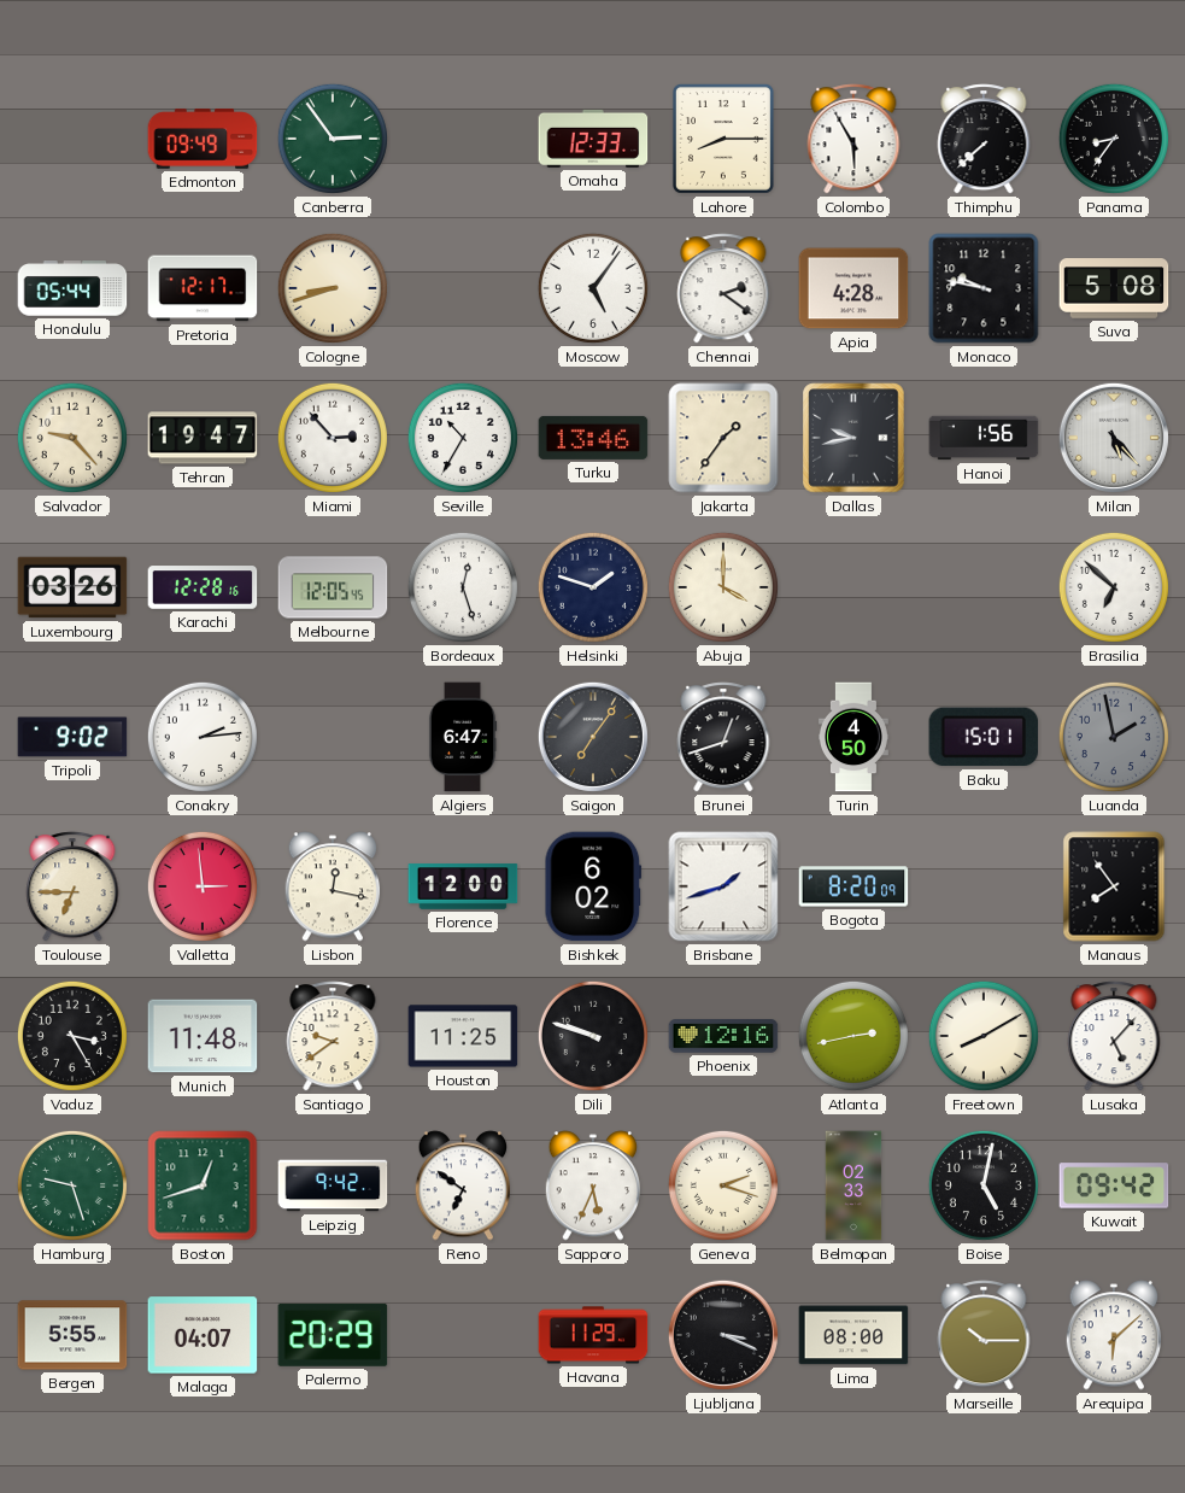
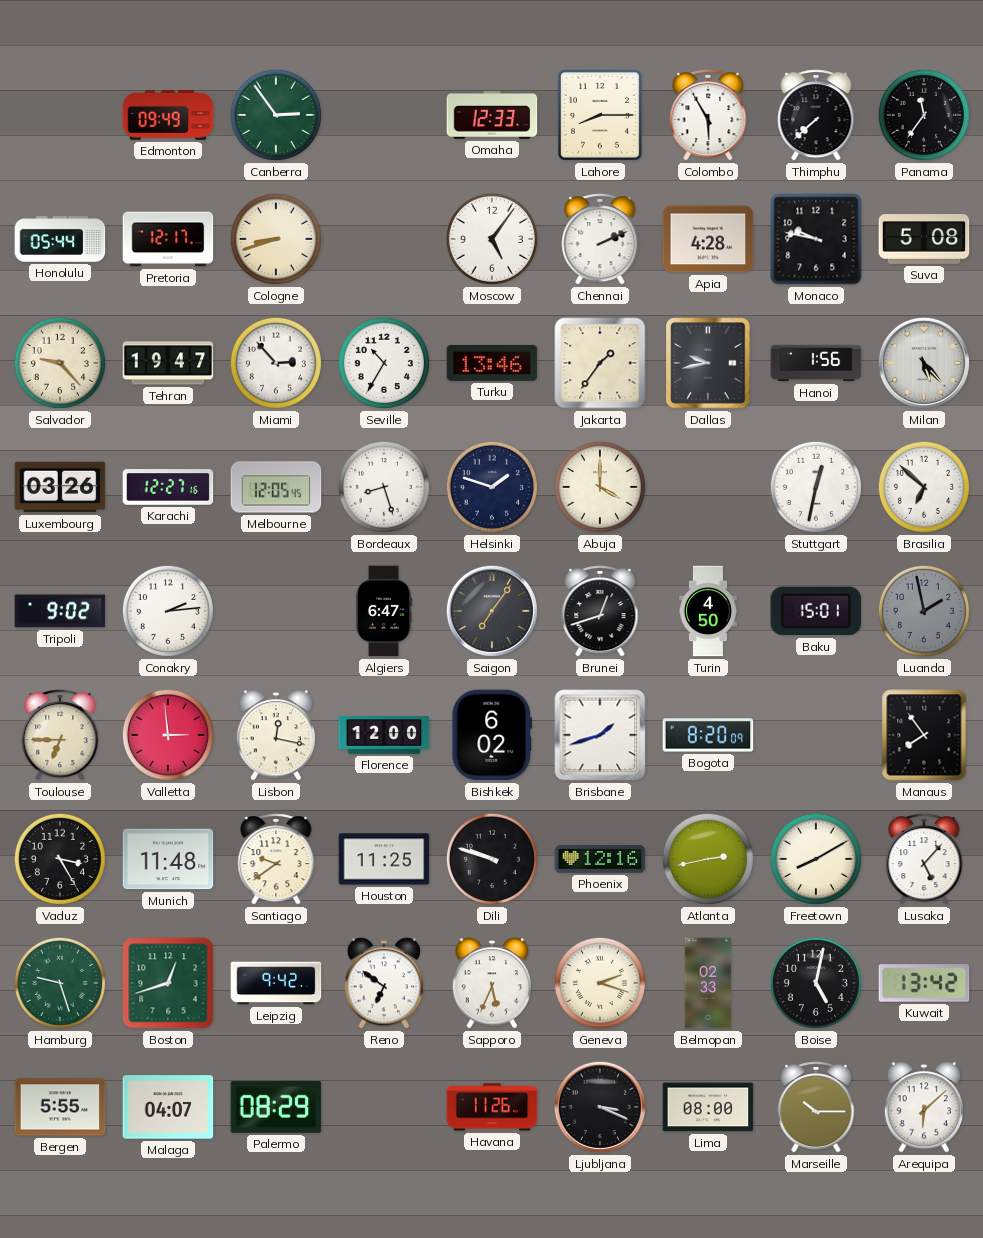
Panama: 8:36 -> 11:36 (924, 115)
Chennai: 2:21 -> 2:11 (600, 239)
Karachi: 12:28 -> 12:27 (168, 487)
Bordeaux: 12:27 -> 8:27 (384, 487)
Stuttgart: none -> 12:32 (816, 487)
Kuwait: 09:42 -> 13:42 (924, 983)
Palermo: 20:29 -> 08:29 (276, 1107)
Havana: 11:29 -> 11:26 (492, 1107)
